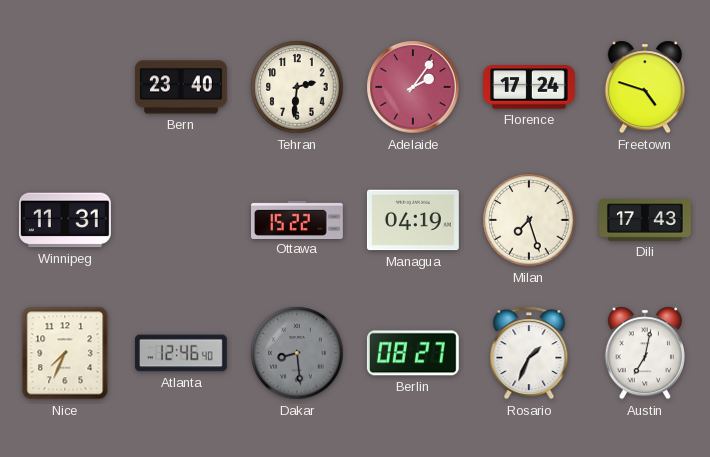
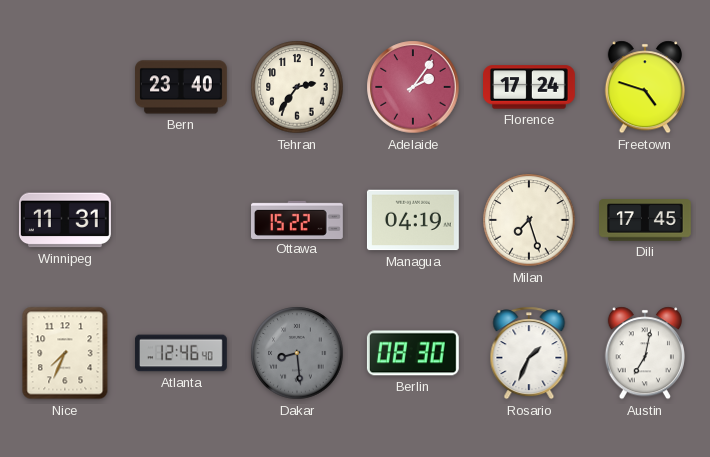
Tehran: 2:31 -> 2:36 (297, 87)
Dili: 17:43 -> 17:45 (646, 220)
Berlin: 08:27 -> 08:30 (413, 353)
